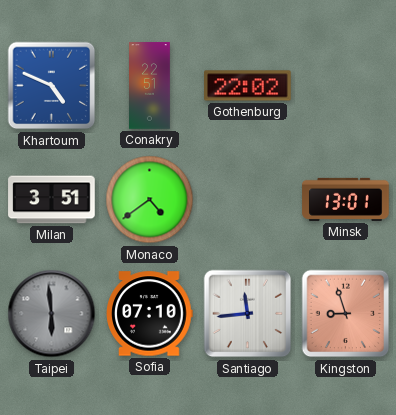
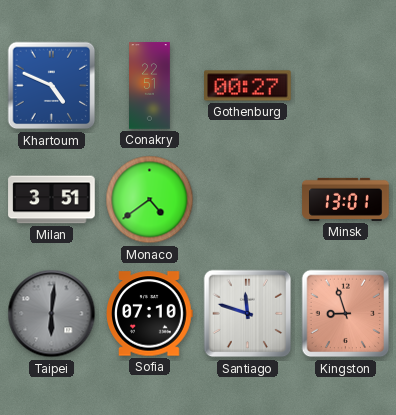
Gothenburg: 22:02 -> 00:27 (248, 86)
Taipei: 5:59 -> 6:01 (52, 314)
Santiago: 11:44 -> 11:48 (248, 314)
